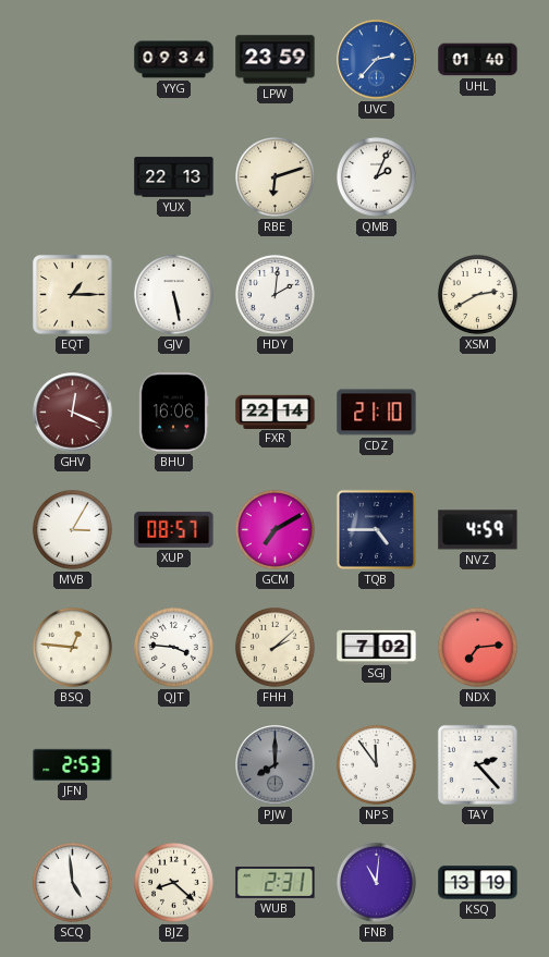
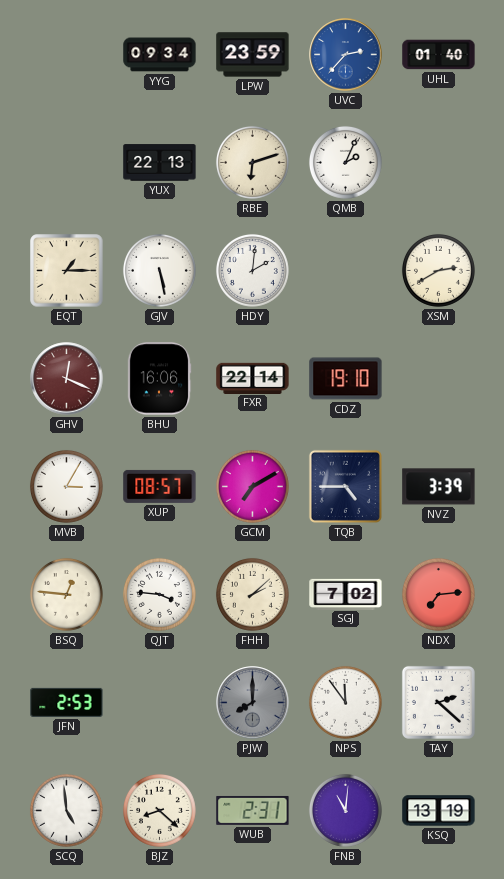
CDZ: 21:10 -> 19:10 (346, 379)
NVZ: 4:59 -> 3:39 (439, 487)
TAY: 2:23 -> 2:22 (438, 702)
